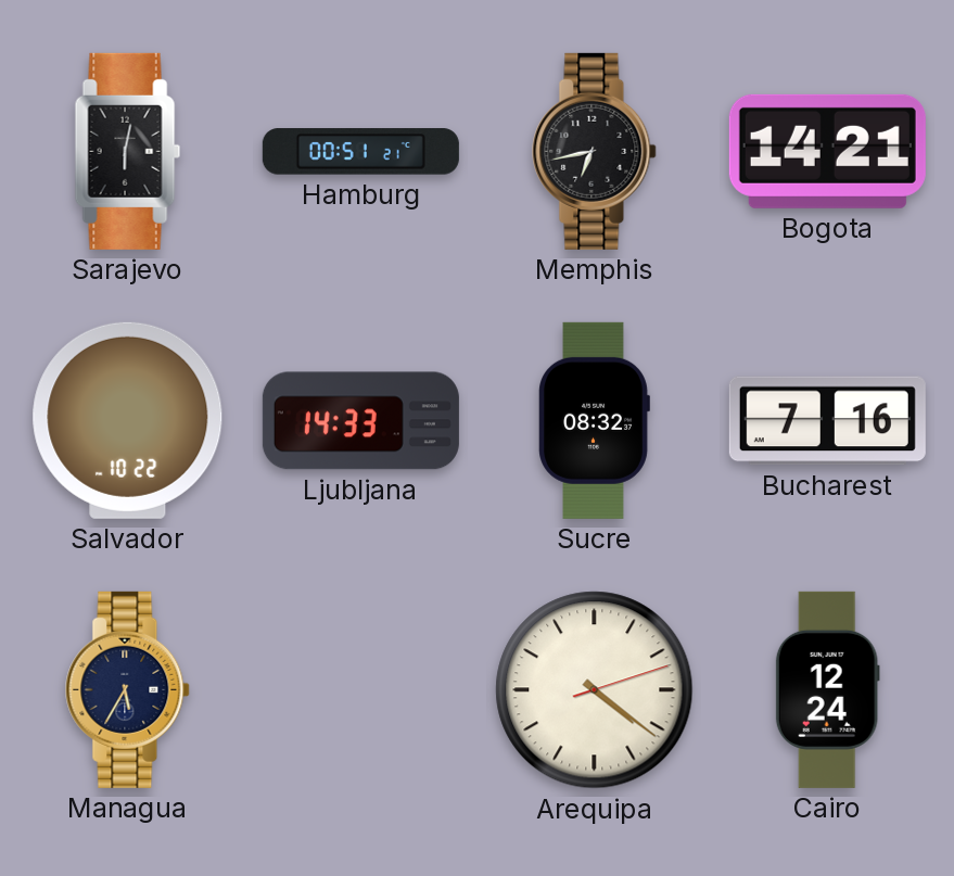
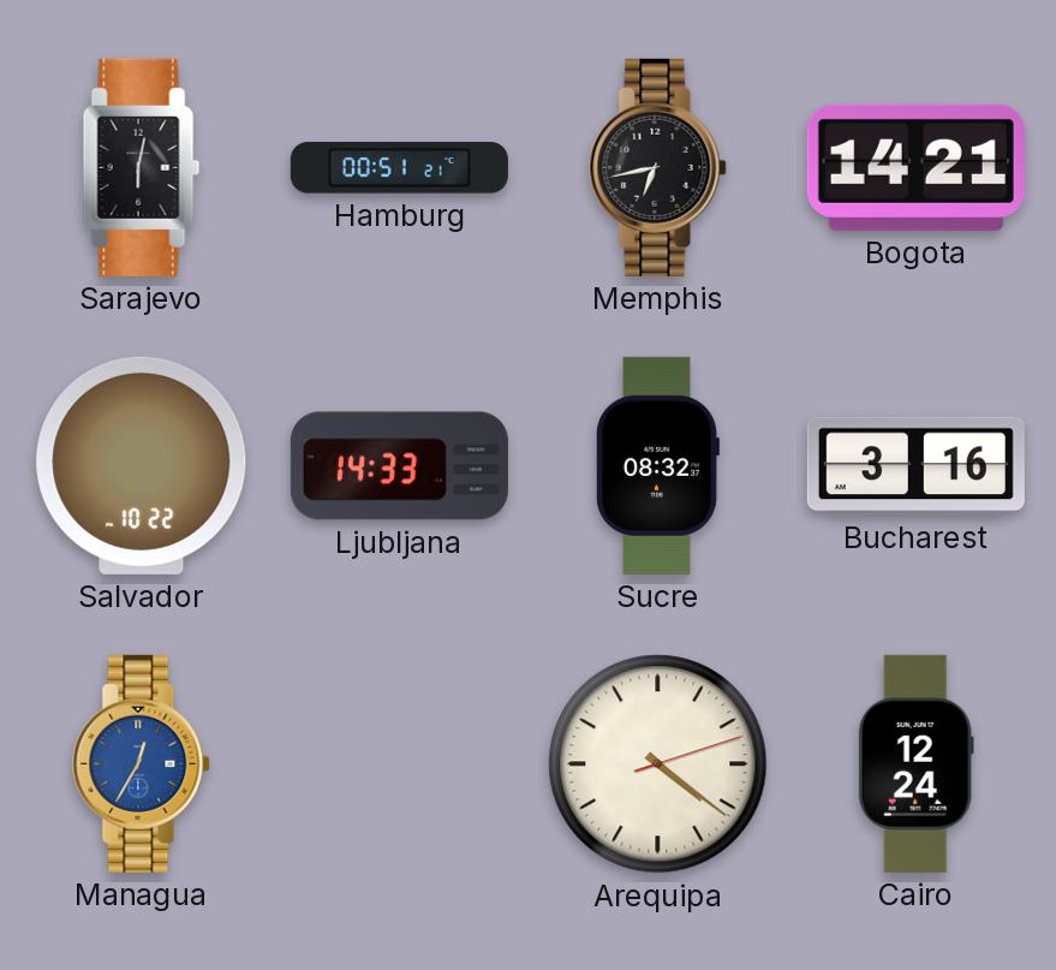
Bucharest: 7:16 -> 3:16 (915, 466)
Managua: 5:35 -> 12:35 (142, 763)
Managua dial: navy -> blue (142, 763)
